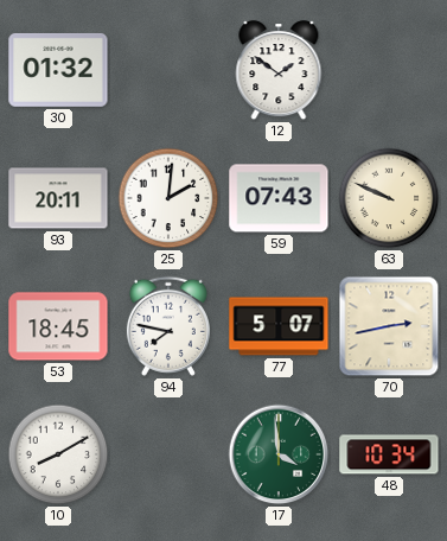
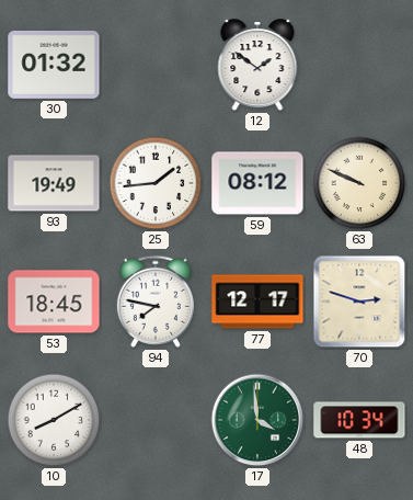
93: 20:11 -> 19:49 (54, 183)
25: 2:01 -> 1:44 (156, 183)
59: 07:43 -> 08:12 (257, 183)
77: 5:07 -> 12:17 (257, 302)
70: 2:43 -> 2:48 (359, 302)
